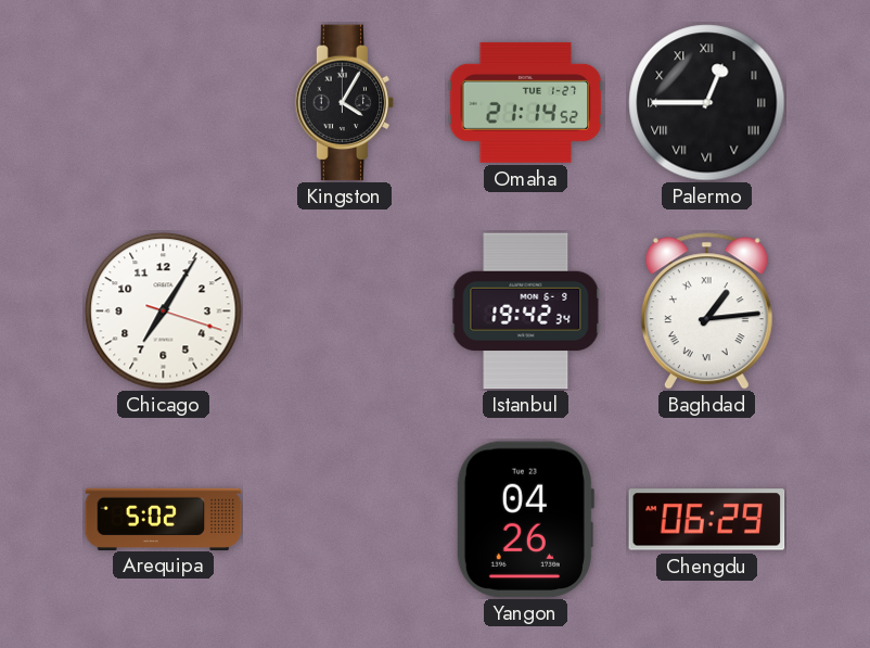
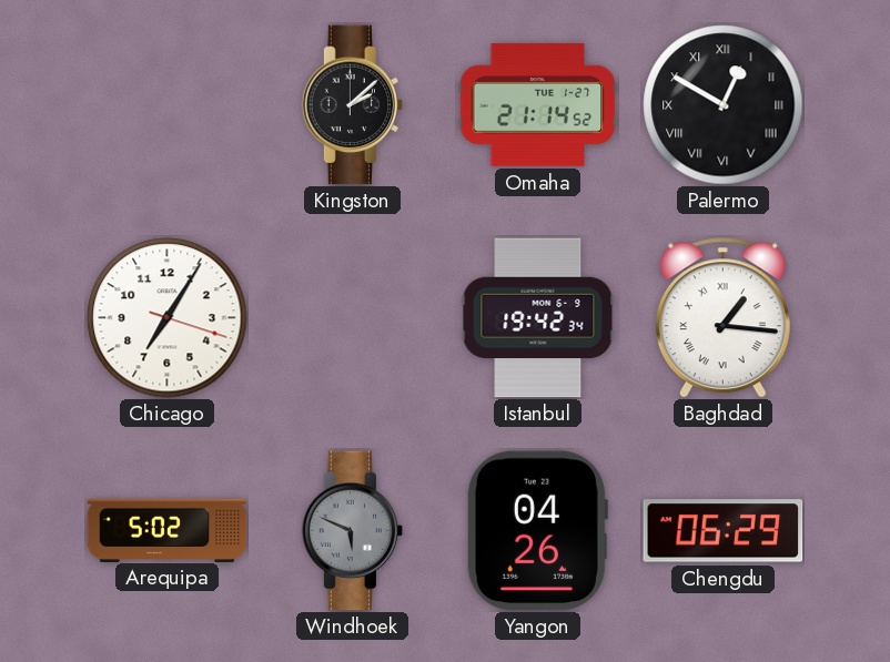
Kingston: 4:05 -> 2:08 (353, 105)
Palermo: 12:45 -> 12:50 (724, 105)
Baghdad: 1:14 -> 1:16 (722, 318)
Windhoek: none -> 5:49 (353, 531)
